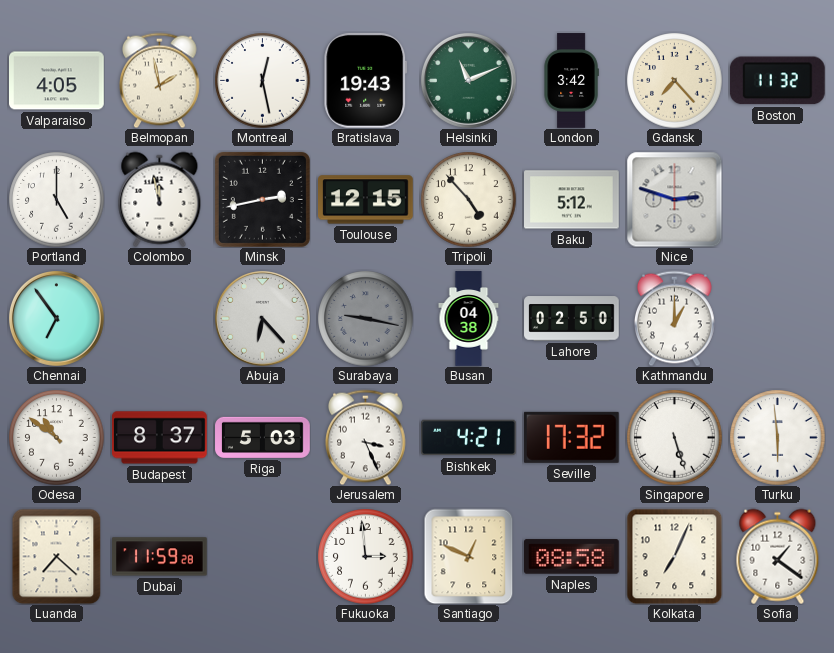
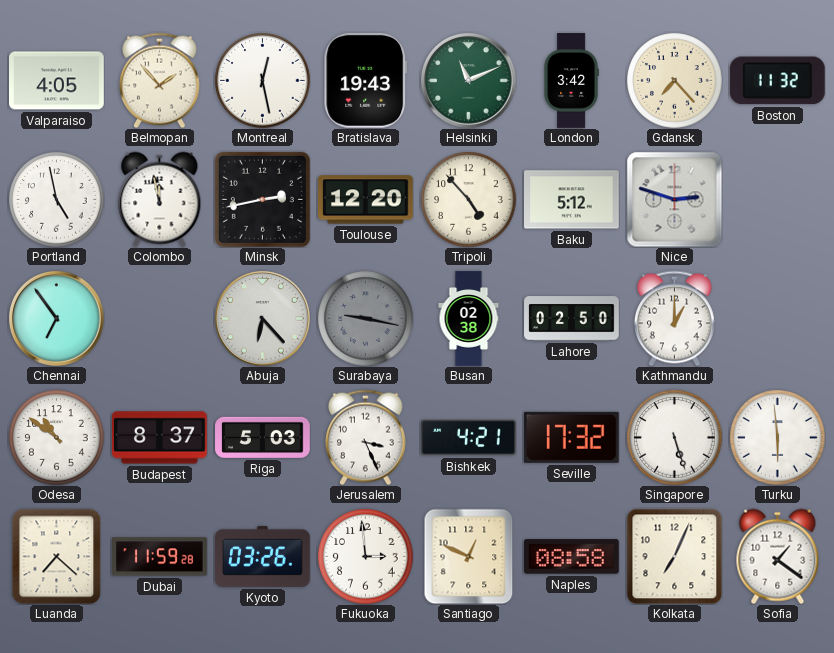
Belmopan: 1:58 -> 1:53 (160, 80)
Portland: 5:00 -> 4:58 (56, 199)
Toulouse: 12:15 -> 12:20 (366, 200)
Busan: 04:38 -> 02:38 (469, 319)
Kyoto: none -> 03:26 (263, 556)
